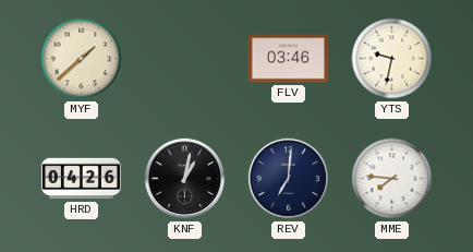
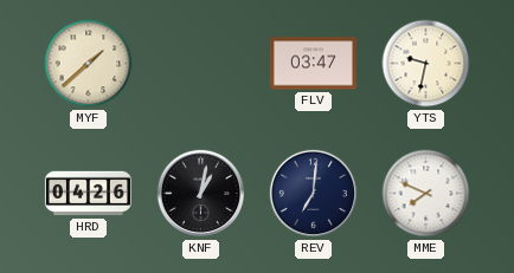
FLV: 03:46 -> 03:47 (313, 64)
MME: 7:46 -> 7:49 (426, 194)
